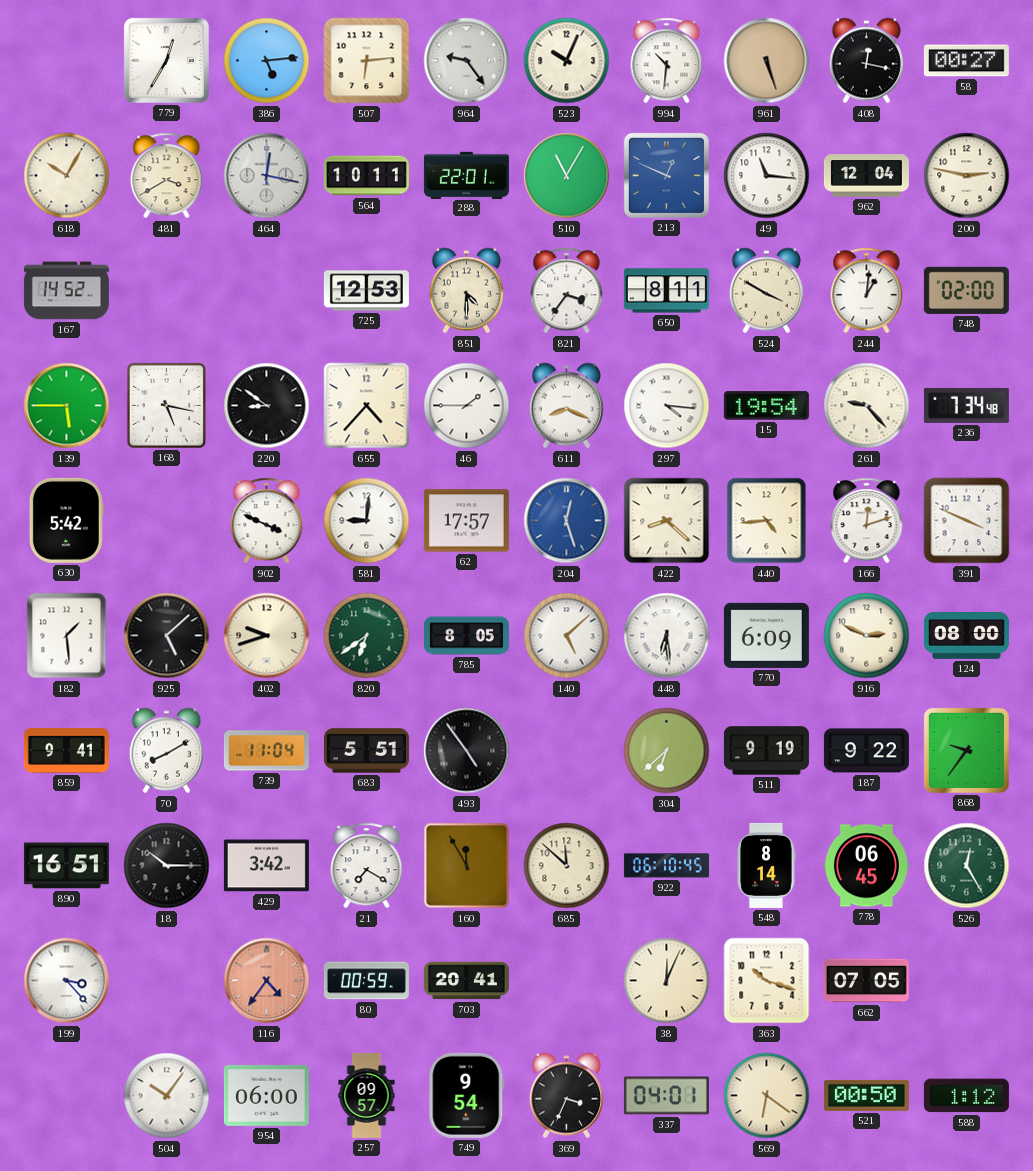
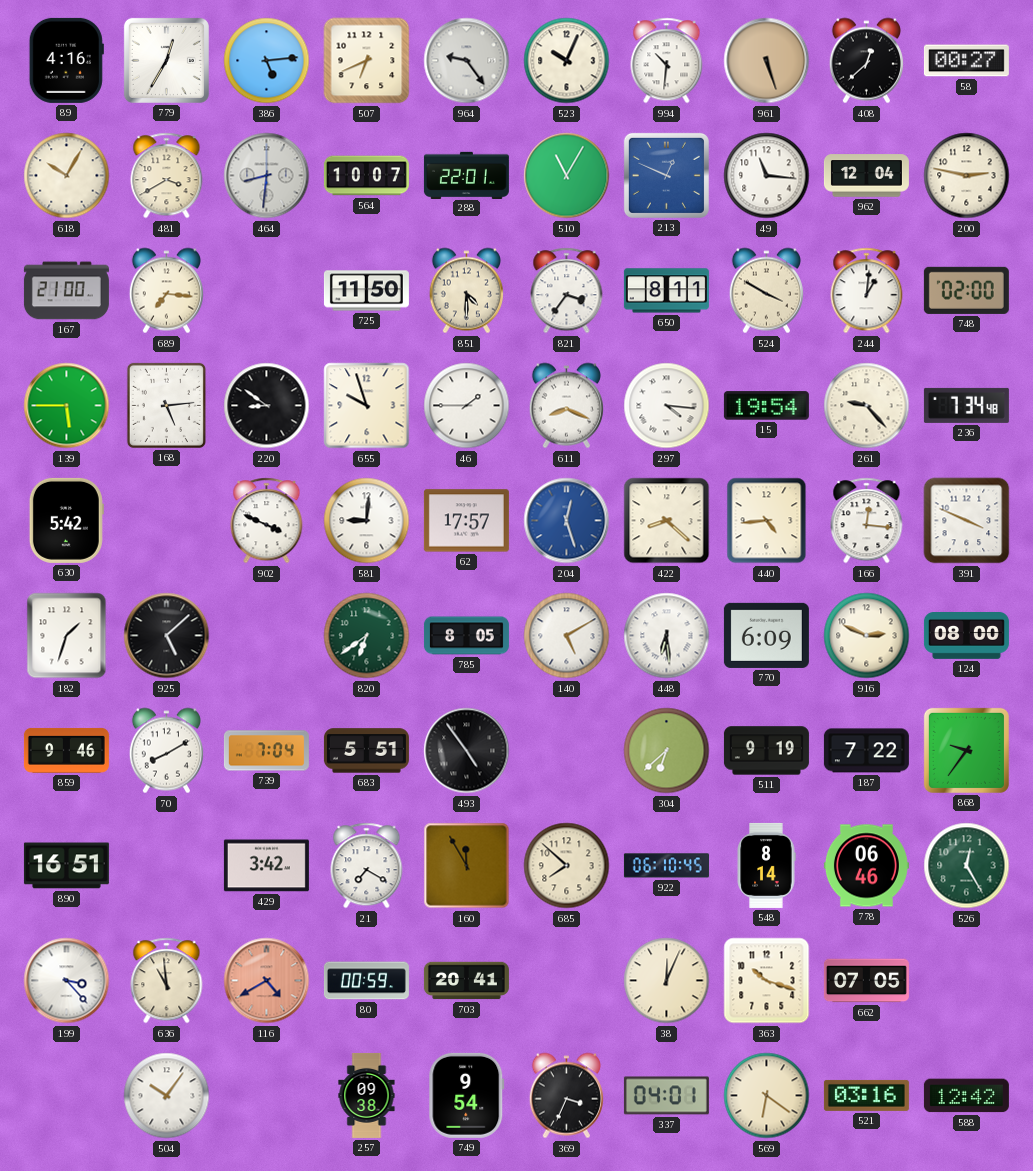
89: none -> 4:16 (66, 60)
507: 6:14 -> 6:41 (367, 61)
408: 12:17 -> 12:38 (866, 61)
464: 12:17 -> 8:31 (267, 176)
564: 10:11 -> 10:07 (366, 176)
167: 14:52 -> 21:00 (66, 291)
689: none -> 7:16 (166, 291)
725: 12:53 -> 11:50 (366, 291)
168: 5:17 -> 5:14 (166, 405)
655: 4:37 -> 9:57 (367, 406)
166: 12:12 -> 12:16 (867, 521)
182: 1:29 -> 1:33 (67, 636)
402: 9:42 -> none (267, 636)
140: 5:08 -> 5:10 (567, 636)
859: 9:41 -> 9:46 (66, 750)
739: 11:04 -> 7:04 (266, 751)
187: 9:22 -> 7:22 (866, 751)
18: 10:15 -> none (167, 866)
685: 11:52 -> 7:52 (567, 866)
778: 06:45 -> 06:46 (866, 866)
636: none -> 10:59 (167, 981)
116: 4:36 -> 4:40 (267, 981)
954: 06:00 -> none (266, 1095)
257: 09:57 -> 09:38 (367, 1095)
521: 00:50 -> 03:16 (866, 1095)
588: 1:12 -> 12:42 (966, 1096)
